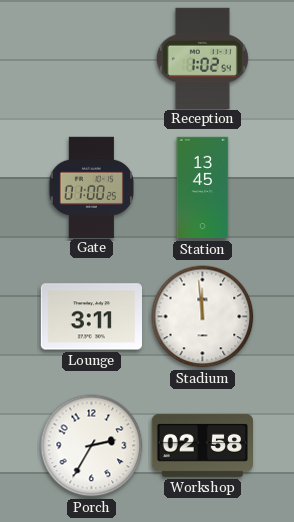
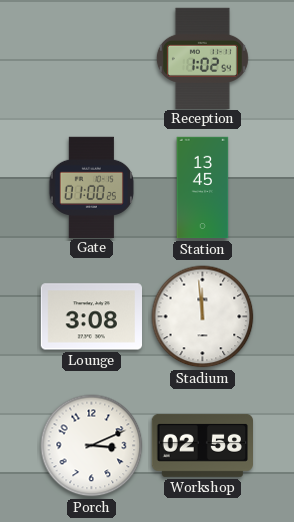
Lounge: 3:11 -> 3:08 (91, 317)
Porch: 2:35 -> 3:11 (92, 446)
